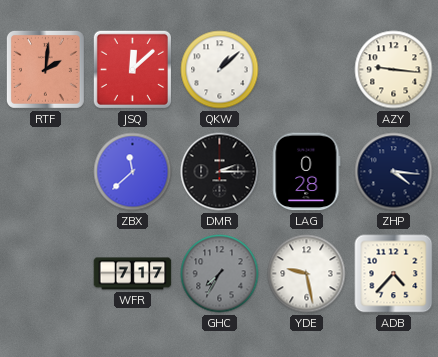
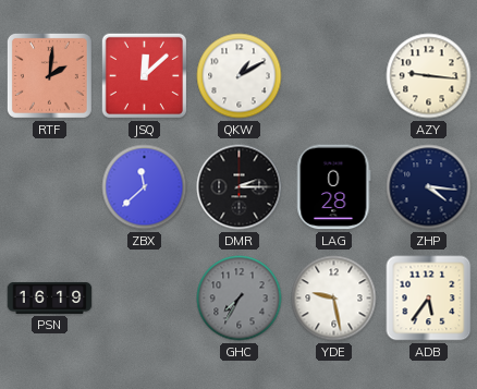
QKW: 1:08 -> 1:10 (240, 76)
PSN: none -> 16:19 (50, 297)
WFR: 7:17 -> none (133, 274)
ADB: 4:37 -> 5:36 (429, 299)
